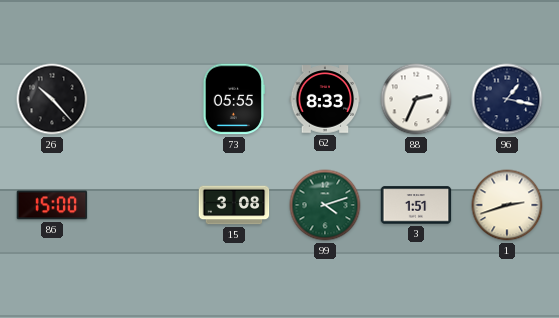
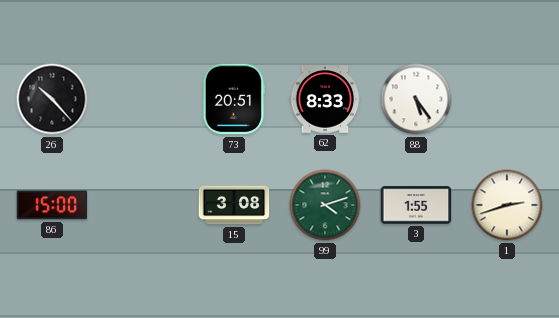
73: 05:55 -> 20:51 (233, 99)
88: 2:34 -> 5:24 (416, 99)
96: 1:17 -> none (507, 99)
3: 1:51 -> 1:55 (416, 205)
